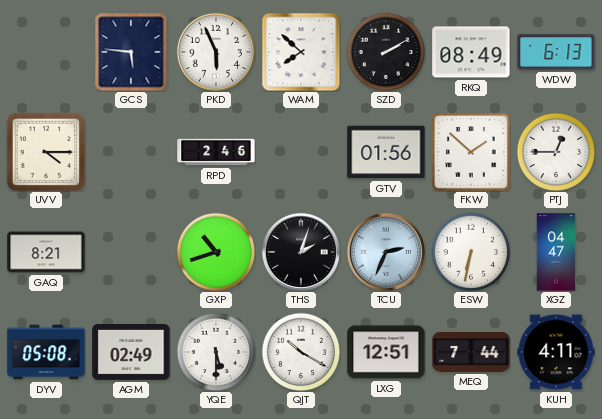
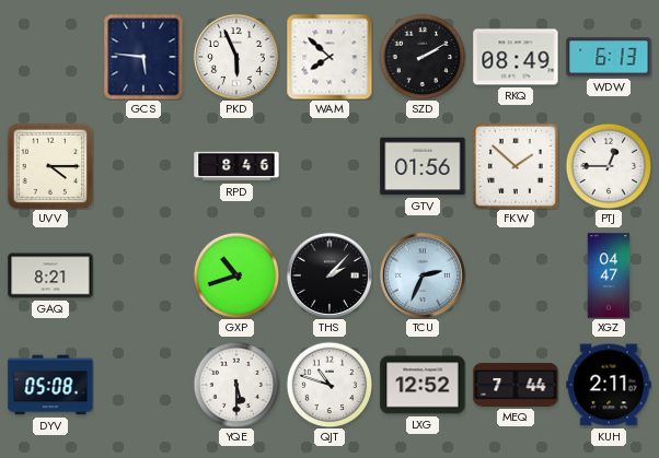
RPD: 2:46 -> 8:46 (236, 166)
THS: 2:03 -> 2:07 (329, 275)
ESW: 6:32 -> none (471, 252)
AGM: 02:49 -> none (131, 353)
QJT: 10:20 -> 10:48 (329, 385)
LXG: 12:51 -> 12:52 (423, 385)
KUH: 4:11 -> 2:11 (609, 385)
